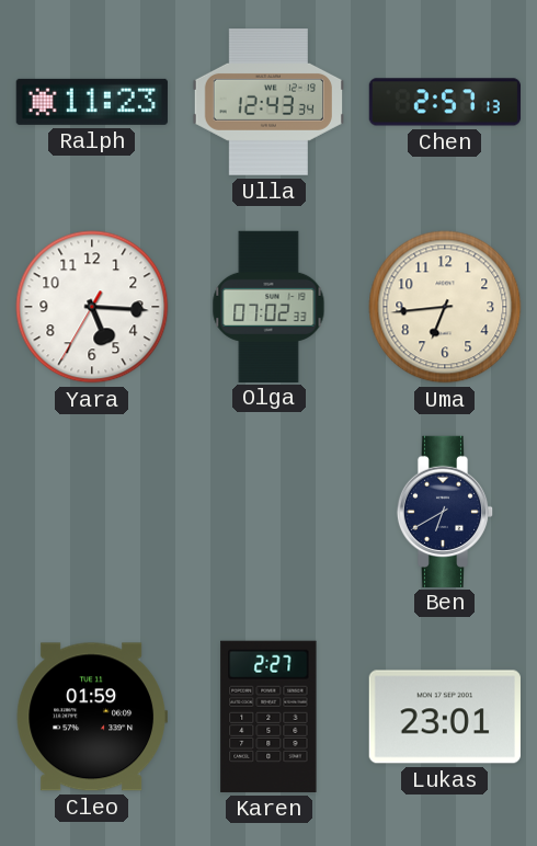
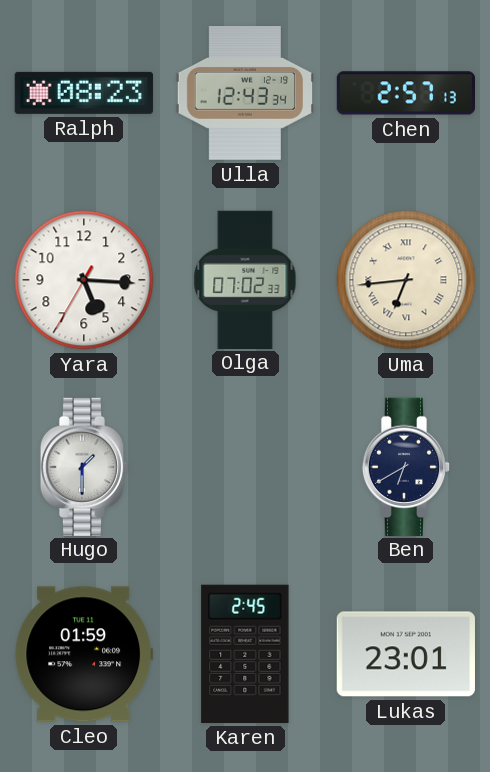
Ralph: 11:23 -> 08:23 (84, 93)
Uma numerals: Arabic -> Roman (406, 280)
Hugo: none -> 1:30 (84, 466)
Karen: 2:27 -> 2:45 (245, 654)
